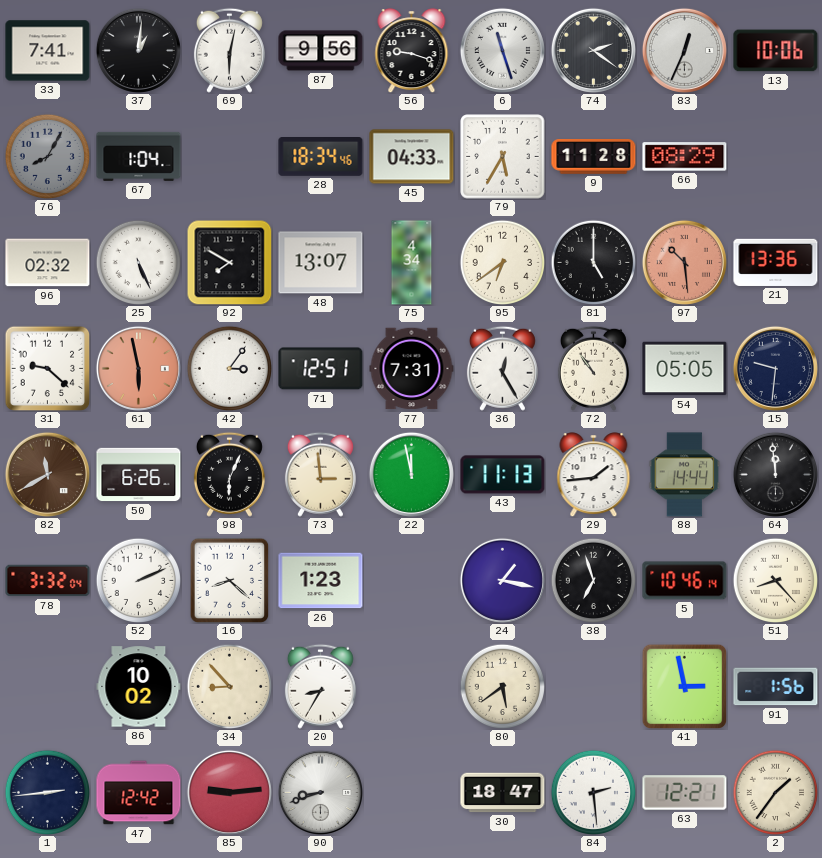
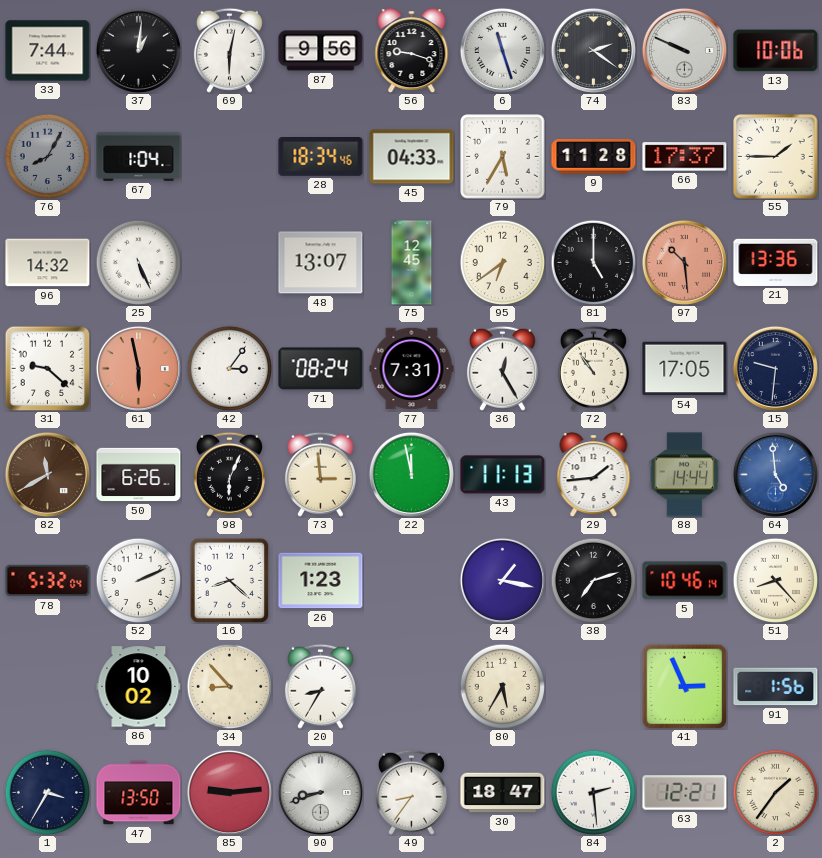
33: 7:41 -> 7:44 (48, 51)
83: 12:34 -> 9:49 (684, 50)
66: 08:29 -> 17:37 (685, 157)
55: none -> 1:45 (776, 157)
96: 02:32 -> 14:32 (48, 263)
92: 7:50 -> none (229, 263)
75: 4:34 -> 12:45 (412, 263)
71: 12:51 -> 08:24 (321, 369)
54: 05:05 -> 17:05 (685, 369)
64: 11:59 -> 4:59 (775, 474)
64 dial: black -> blue (775, 474)
78: 3:32 -> 5:32 (48, 581)
38: 6:57 -> 7:12 (593, 580)
80: 5:39 -> 5:35 (502, 686)
41: 2:58 -> 2:56 (684, 686)
1: 2:44 -> 3:35 (47, 792)
47: 12:42 -> 13:50 (139, 793)
49: none -> 8:36 (411, 792)
